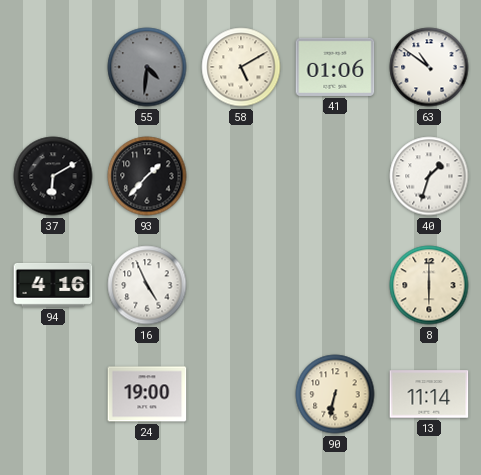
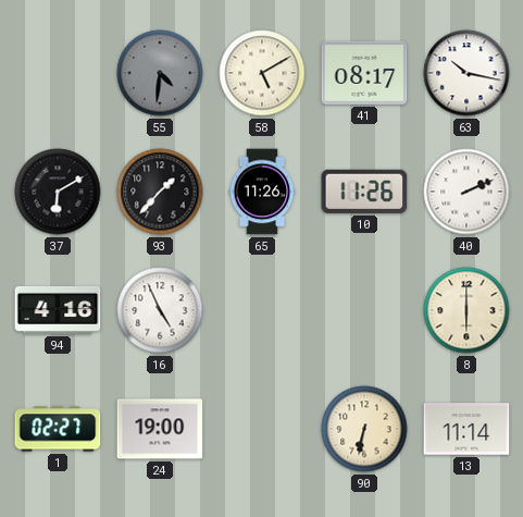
41: 01:06 -> 08:17 (364, 73)
63: 10:51 -> 10:17 (466, 73)
65: none -> 11:26 (262, 192)
10: none -> 11:26 (364, 192)
40: 1:33 -> 2:11 (466, 192)
1: none -> 02:27 (58, 429)
